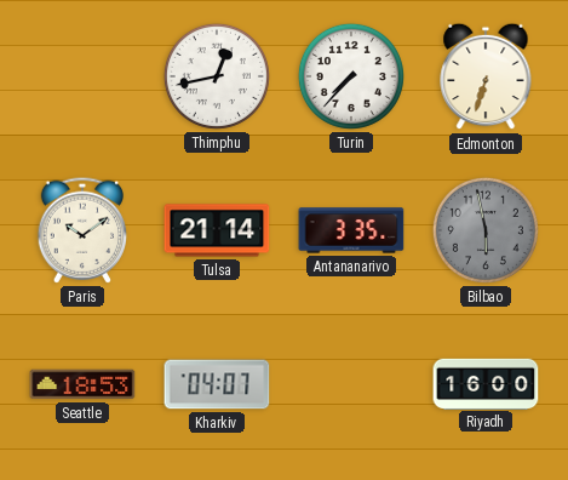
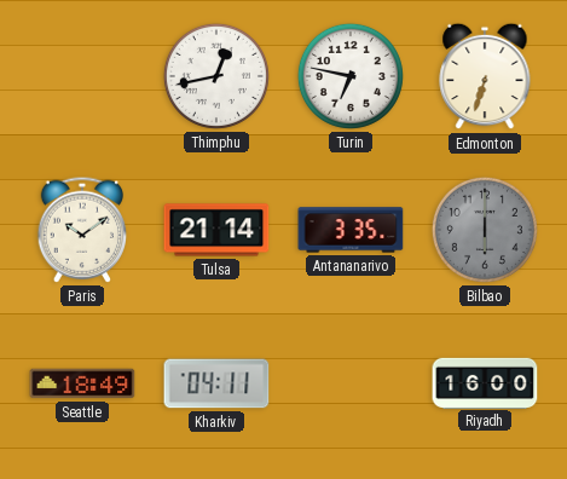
Turin: 7:37 -> 6:47 (351, 76)
Bilbao: 5:58 -> 6:00 (485, 230)
Seattle: 18:53 -> 18:49 (82, 383)
Kharkiv: 04:07 -> 04:11 (216, 383)
